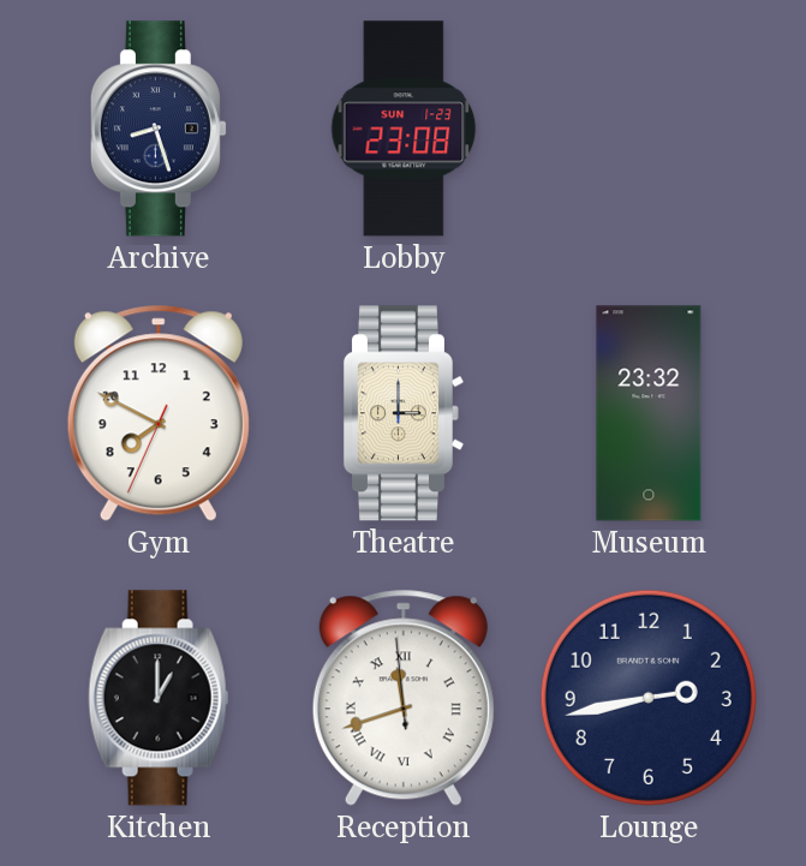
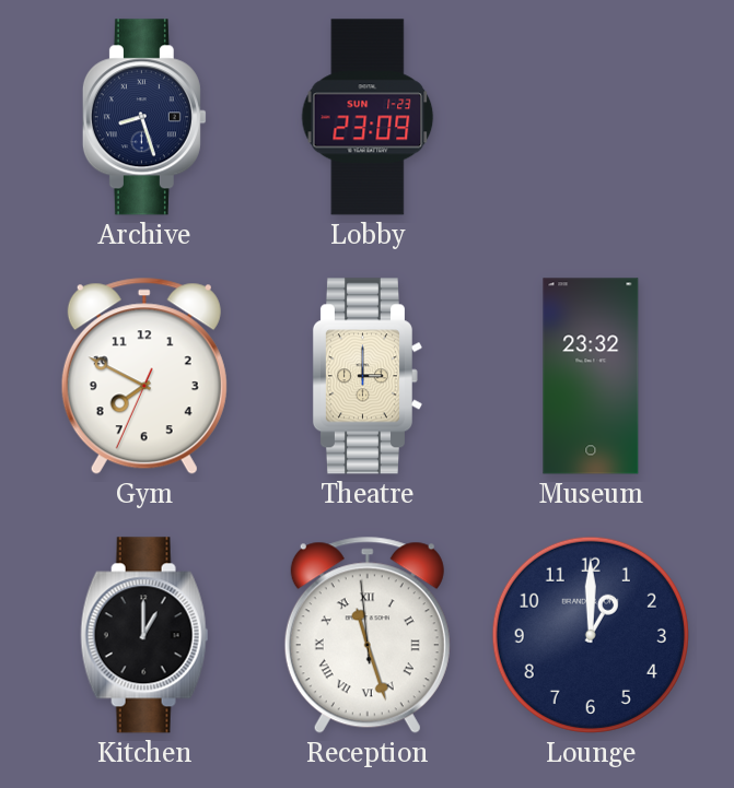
Lobby: 23:08 -> 23:09 (368, 117)
Reception: 11:41 -> 11:26 (368, 635)
Lounge: 2:43 -> 1:00 (591, 635)
